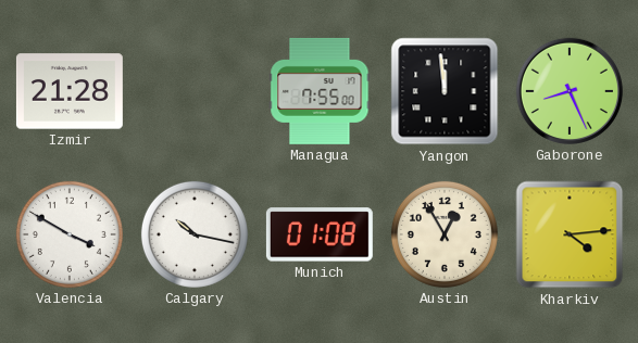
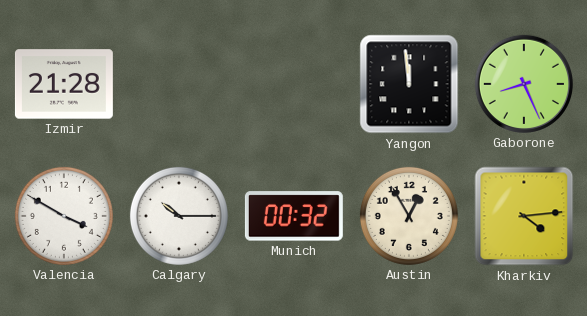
Managua: 7:55 -> none (320, 91)
Calgary: 10:17 -> 10:15 (179, 216)
Munich: 01:08 -> 00:32 (294, 216)
